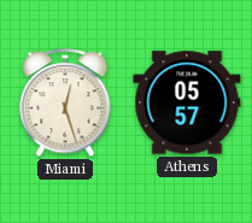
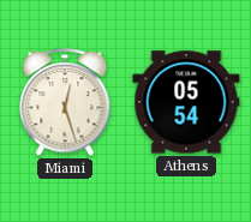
Athens: 05:57 -> 05:54 (186, 102)
